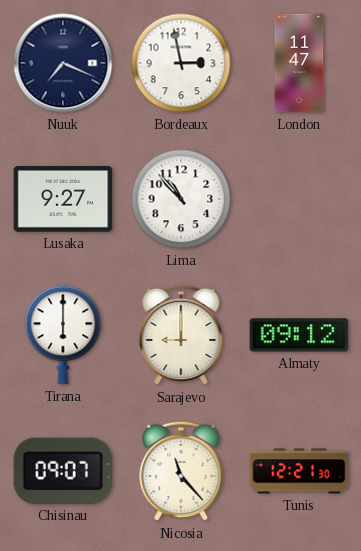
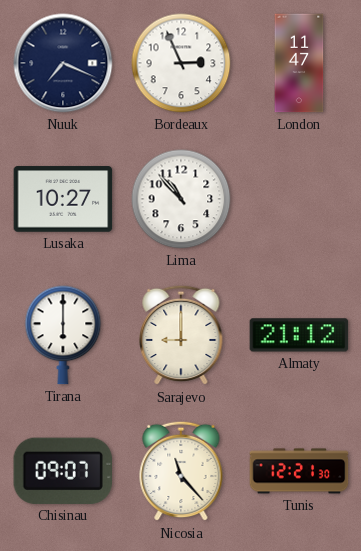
Bordeaux: 2:58 -> 2:56 (181, 63)
Lusaka: 9:27 -> 10:27 (63, 199)
Almaty: 09:12 -> 21:12 (299, 335)
